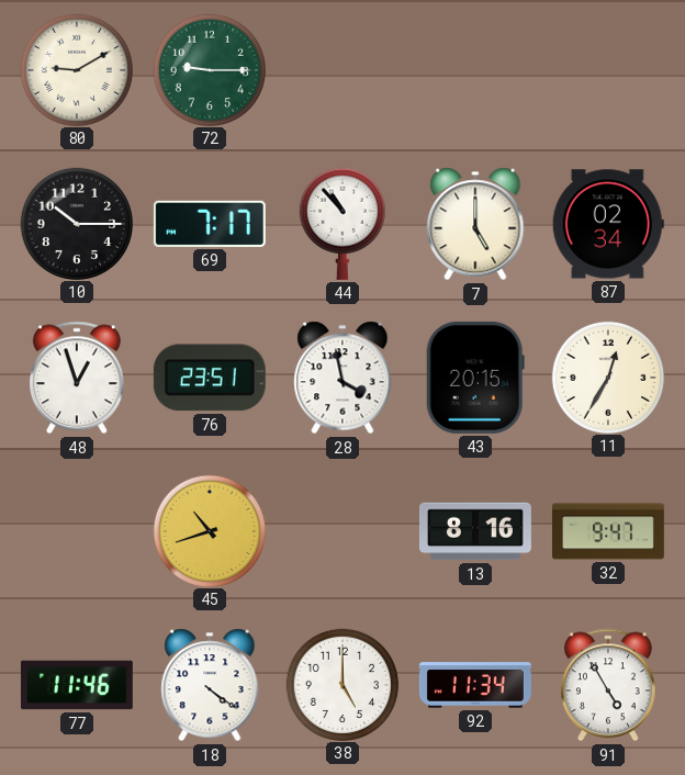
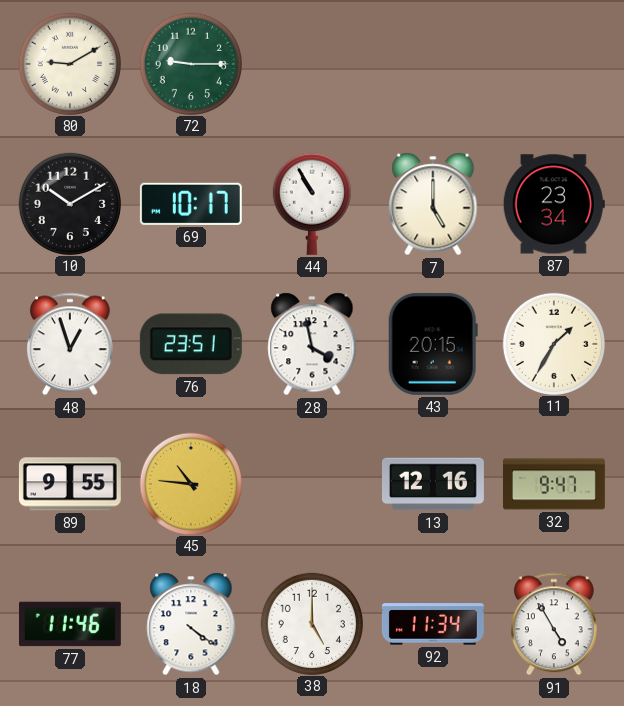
10: 10:15 -> 10:10 (69, 203)
69: 7:17 -> 10:17 (191, 204)
44: 10:53 -> 10:55 (312, 204)
87: 02:34 -> 23:34 (554, 204)
11: 12:35 -> 1:35 (553, 343)
89: none -> 9:55 (70, 484)
45: 10:42 -> 10:46 (190, 483)
13: 8:16 -> 12:16 (433, 484)
